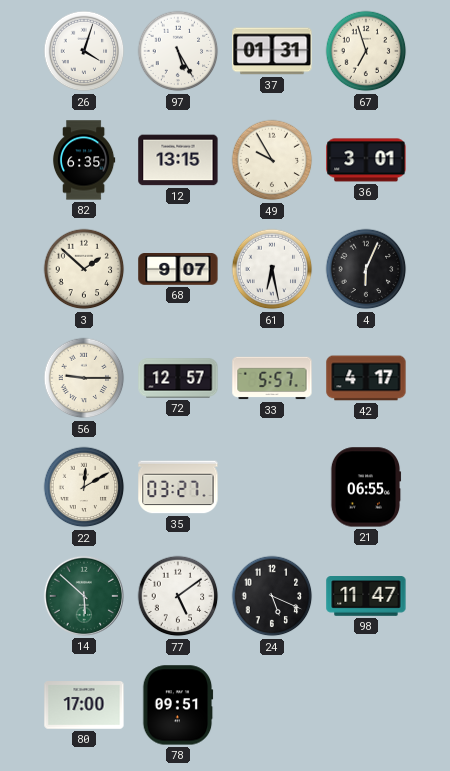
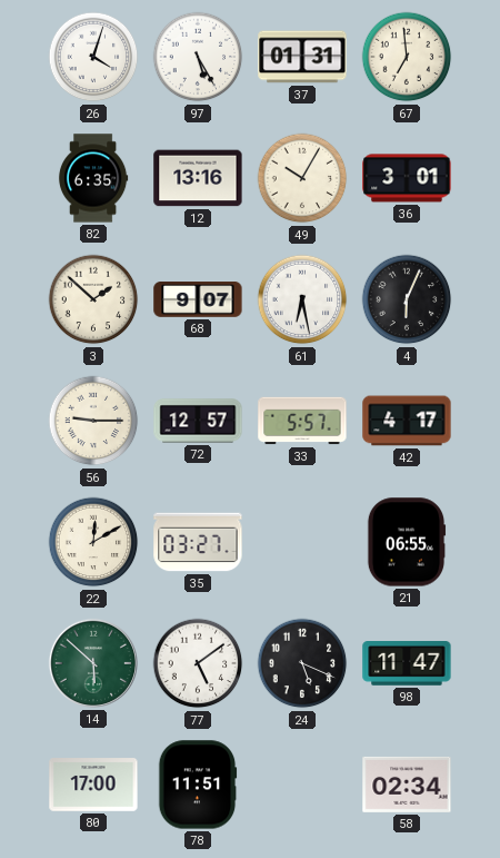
67: 6:57 -> 6:59 (407, 57)
12: 13:15 -> 13:16 (198, 178)
49: 9:55 -> 10:05 (302, 178)
78: 09:51 -> 11:51 (198, 785)
58: none -> 02:34 (407, 785)
